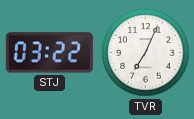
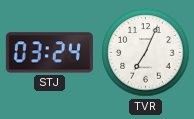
STJ: 03:22 -> 03:24 (49, 53)
